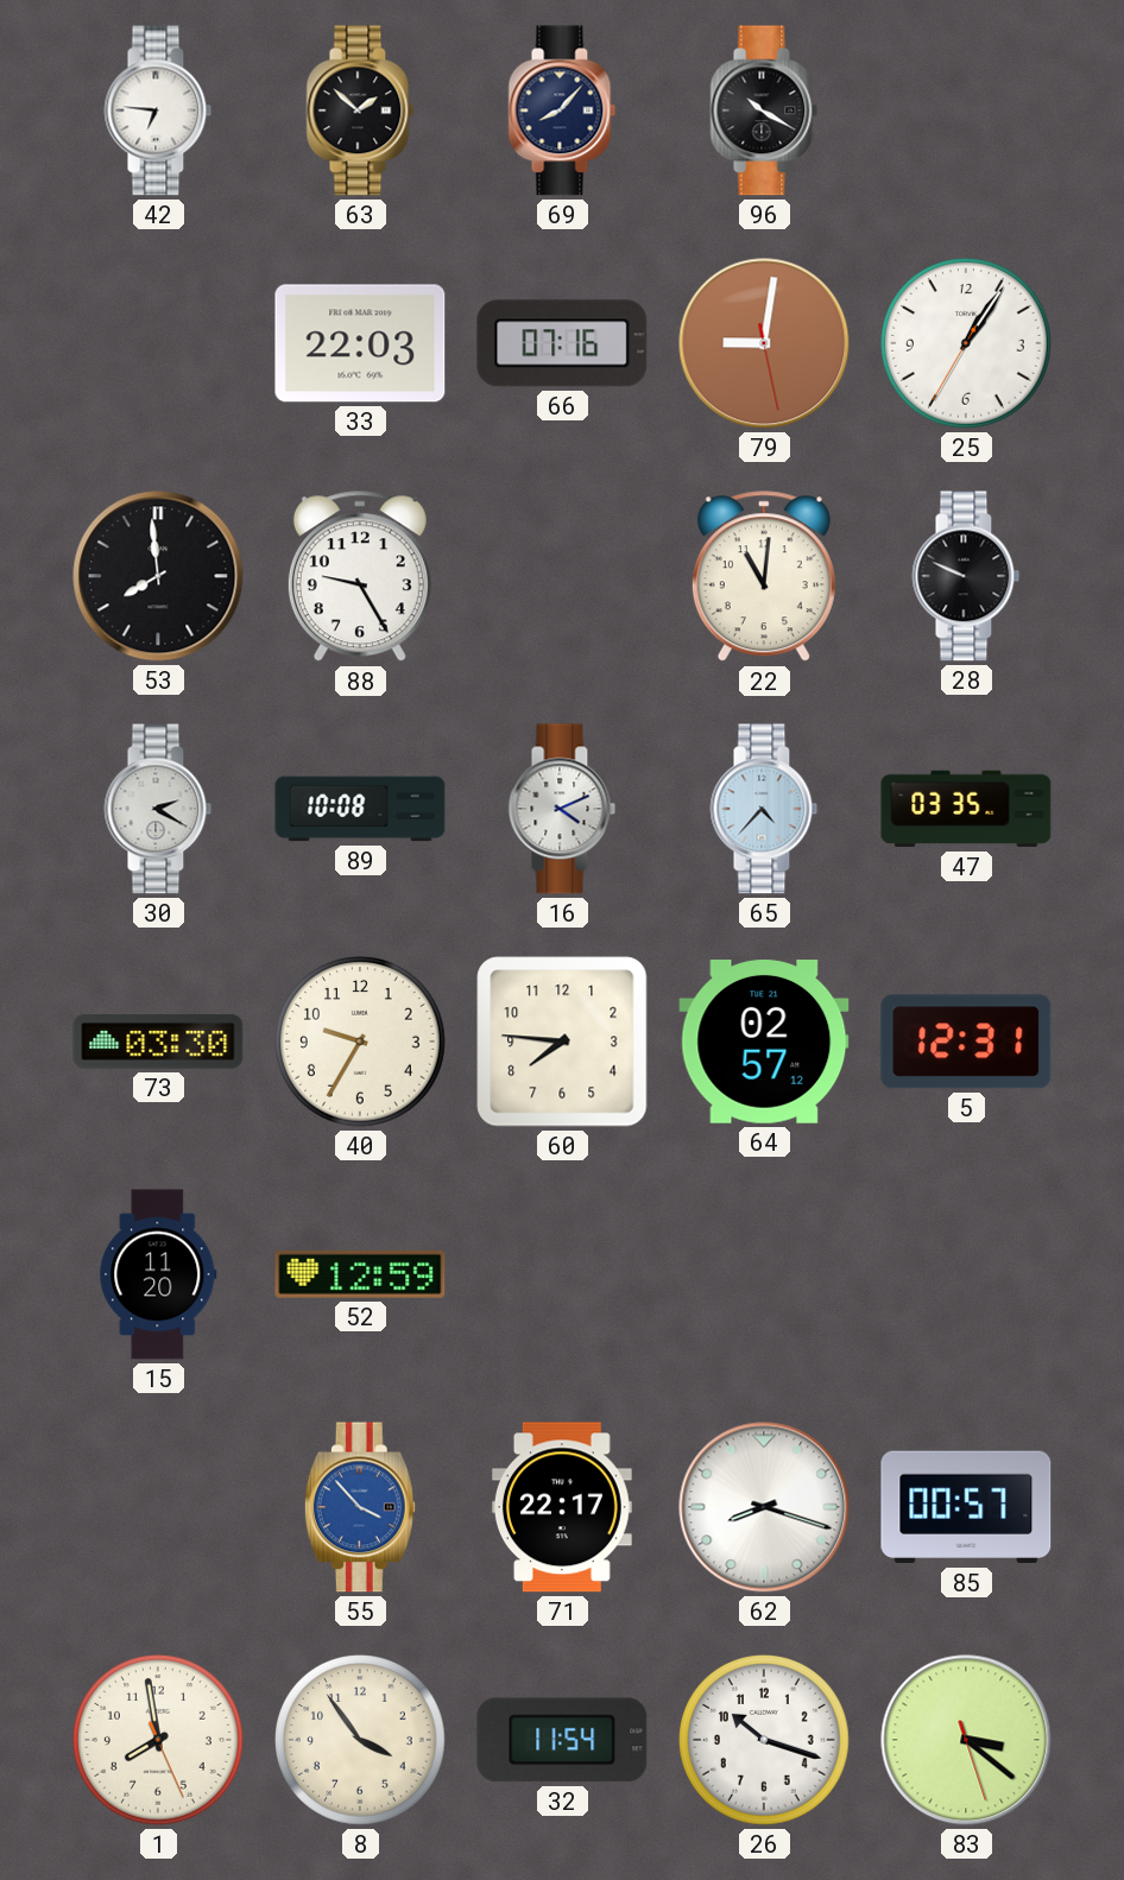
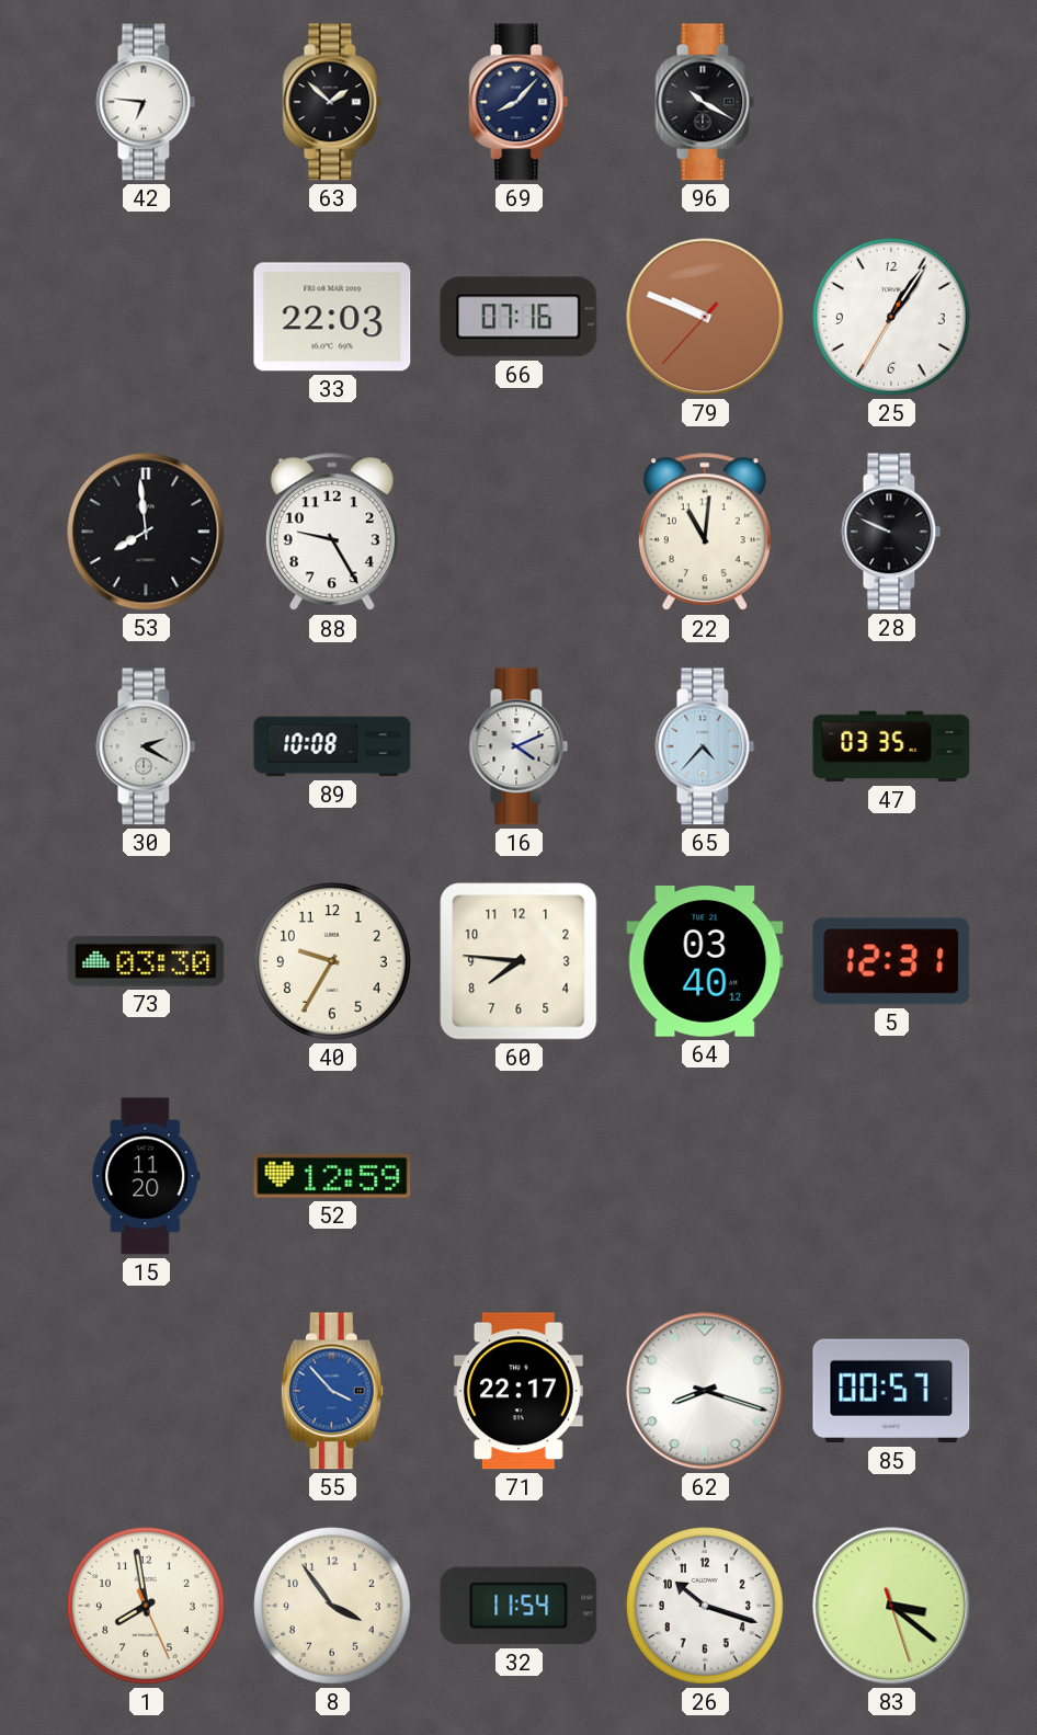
79: 9:01 -> 9:48 (705, 317)
64: 02:57 -> 03:40 (705, 962)
